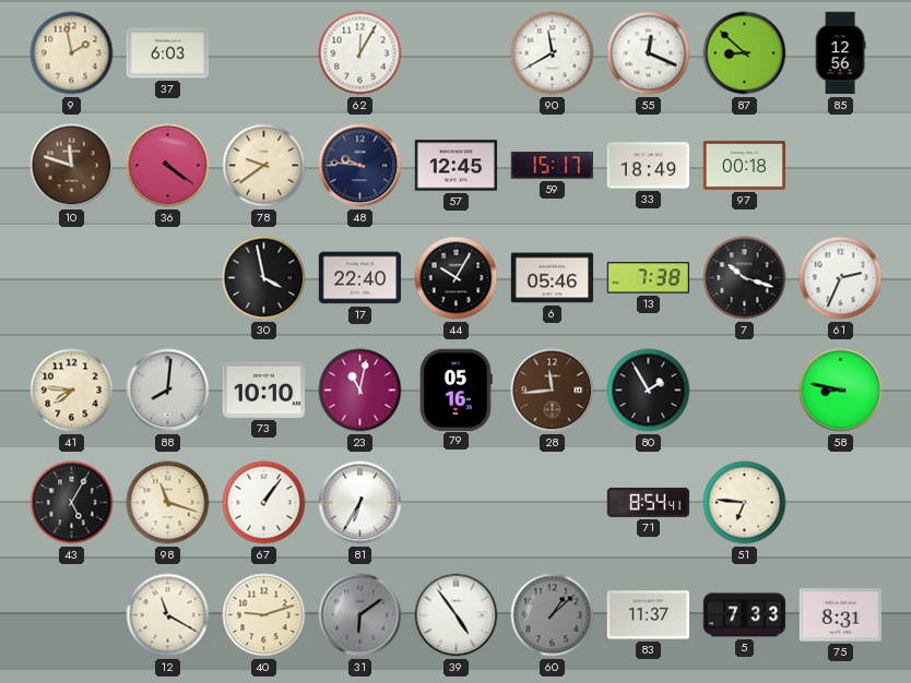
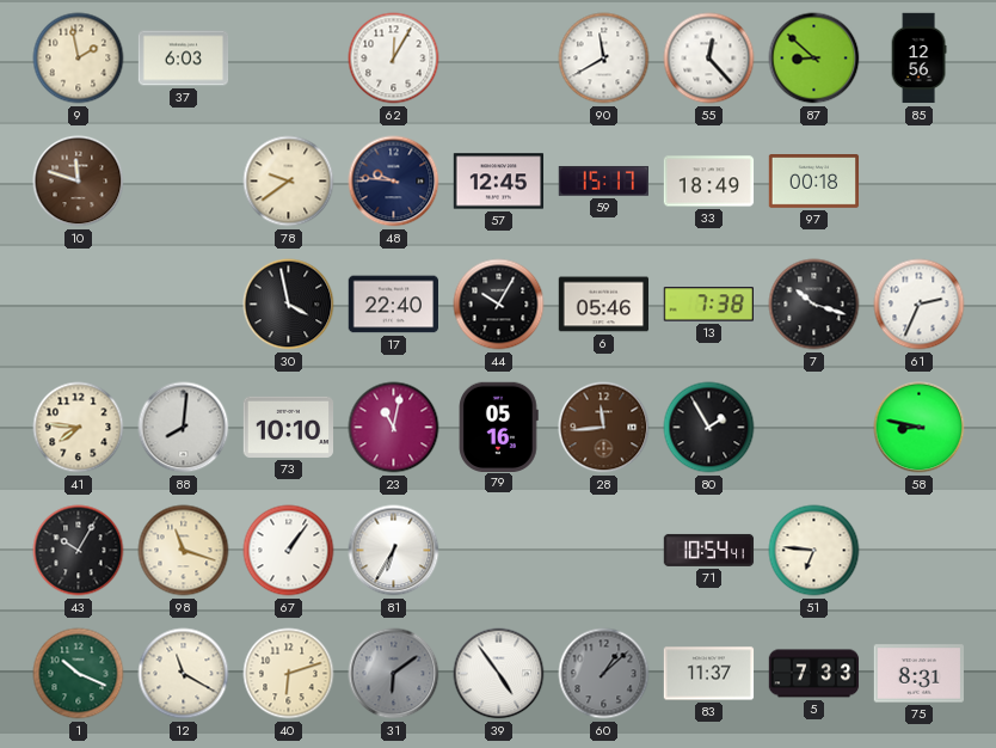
55: 12:19 -> 12:23 (709, 59)
36: 4:21 -> none (168, 166)
43: 5:05 -> 10:05 (79, 551)
71: 8:54 -> 10:54 (709, 550)
1: none -> 10:19 (79, 674)
40: 9:12 -> 6:12 (289, 674)
